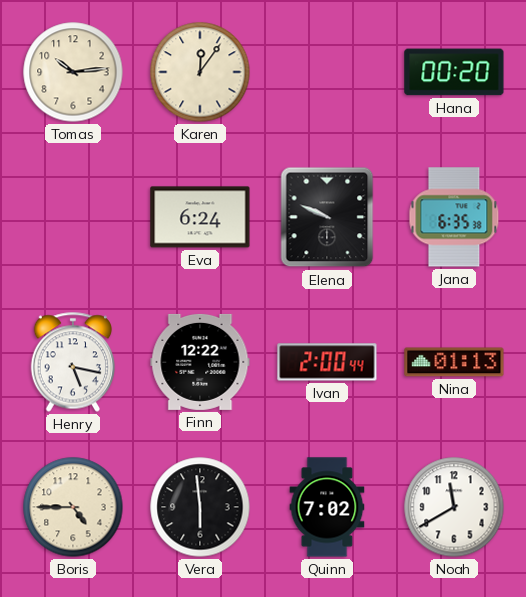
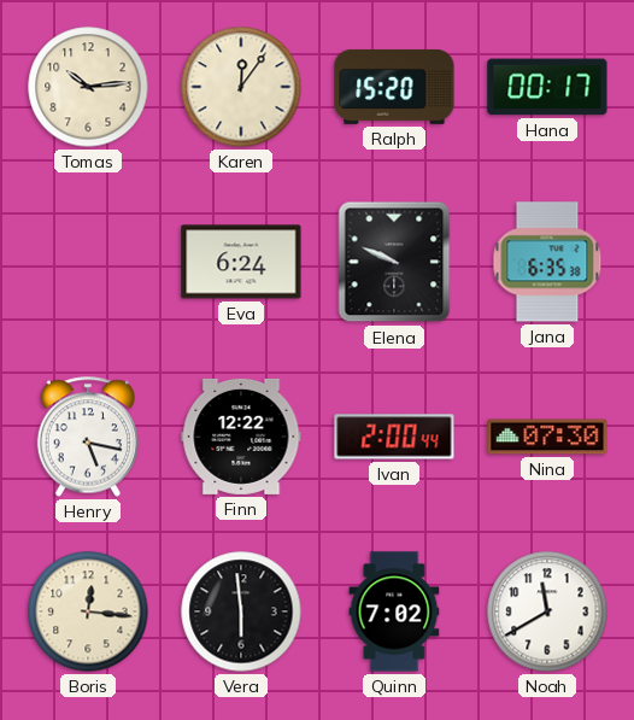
Ralph: none -> 15:20 (394, 87)
Hana: 00:20 -> 00:17 (547, 87)
Nina: 01:13 -> 07:30 (547, 437)
Boris: 4:45 -> 12:16 (88, 611)
